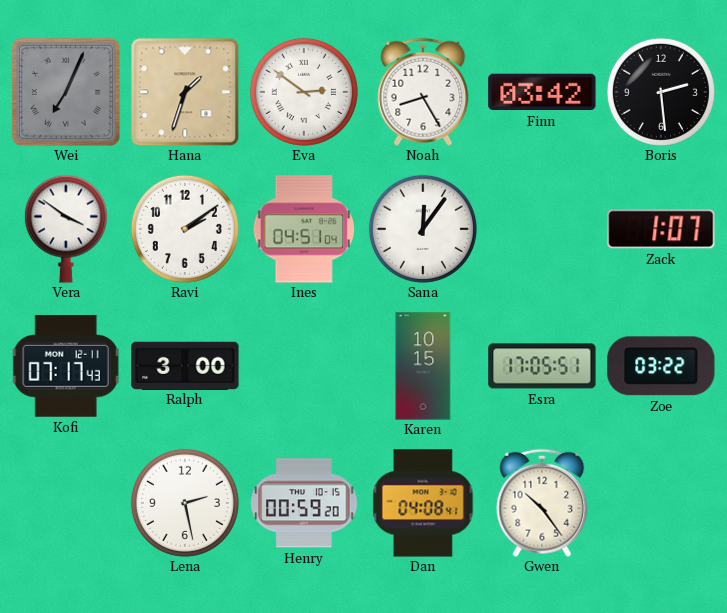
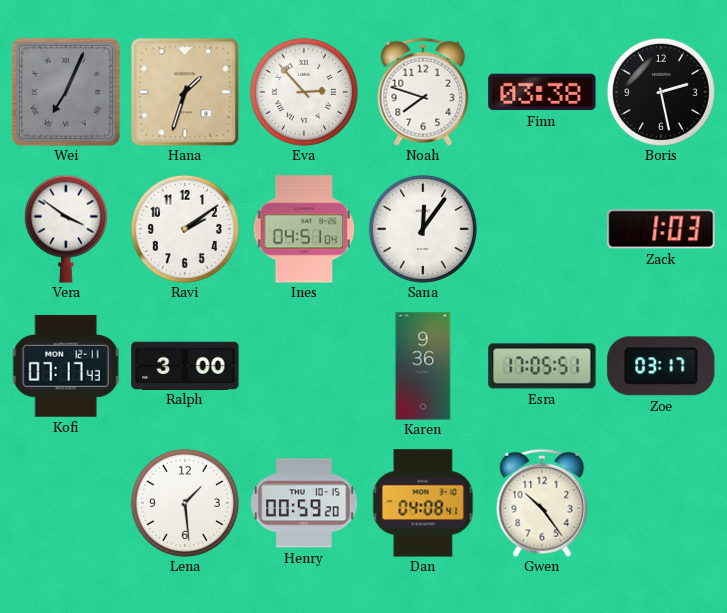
Eva: 2:51 -> 2:53 (304, 92)
Noah: 8:25 -> 7:48 (423, 92)
Finn: 03:42 -> 03:38 (542, 92)
Boris: 2:29 -> 2:28 (661, 92)
Zack: 1:07 -> 1:03 (661, 229)
Karen: 10:15 -> 9:36 (423, 366)
Zoe: 03:22 -> 03:17 (661, 366)
Lena: 2:28 -> 1:29 (185, 503)
